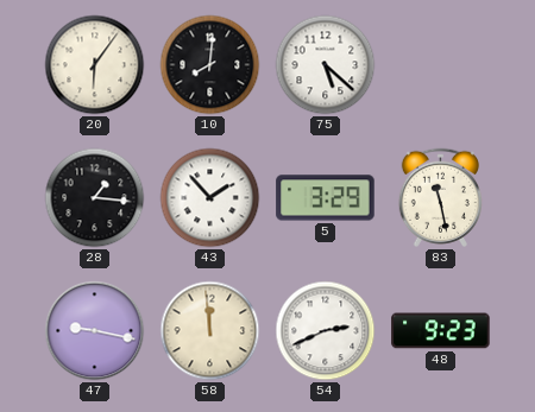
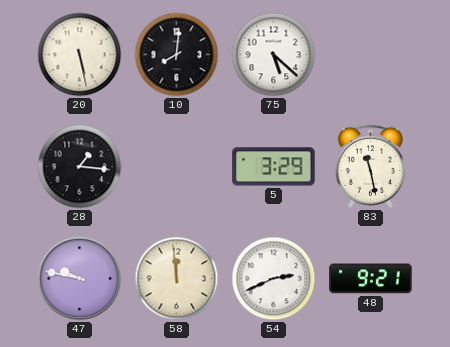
20: 6:06 -> 5:28 (80, 55)
43: 1:53 -> none (210, 198)
47: 9:17 -> 9:47 (80, 279)
48: 9:23 -> 9:21 (371, 279)
